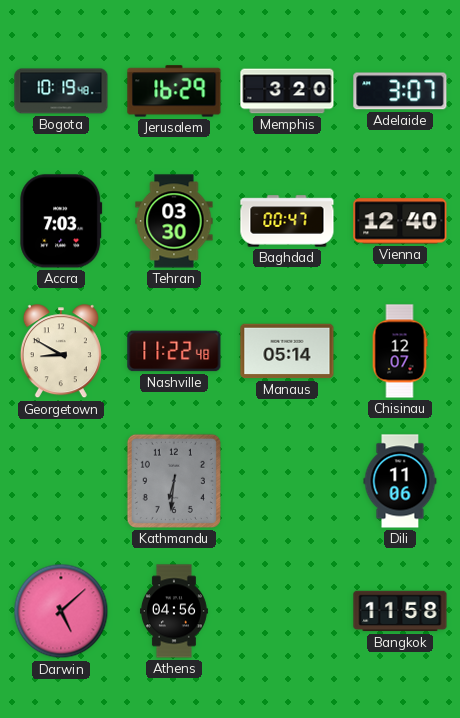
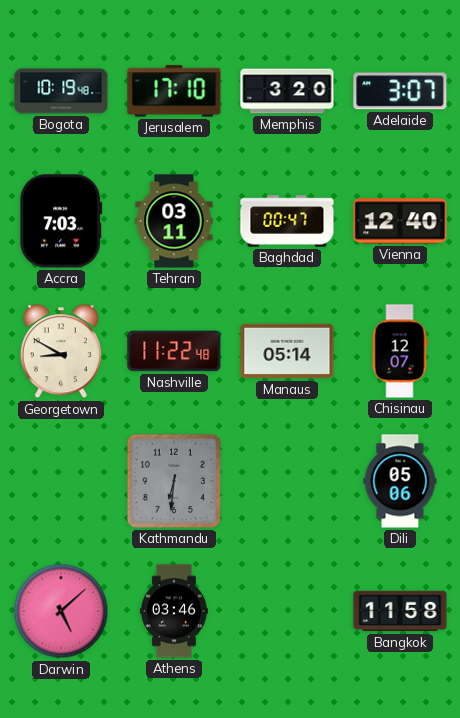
Jerusalem: 16:29 -> 17:10 (174, 91)
Tehran: 03:30 -> 03:11 (174, 221)
Dili: 11:06 -> 05:06 (400, 481)
Athens: 04:56 -> 03:46 (174, 611)
